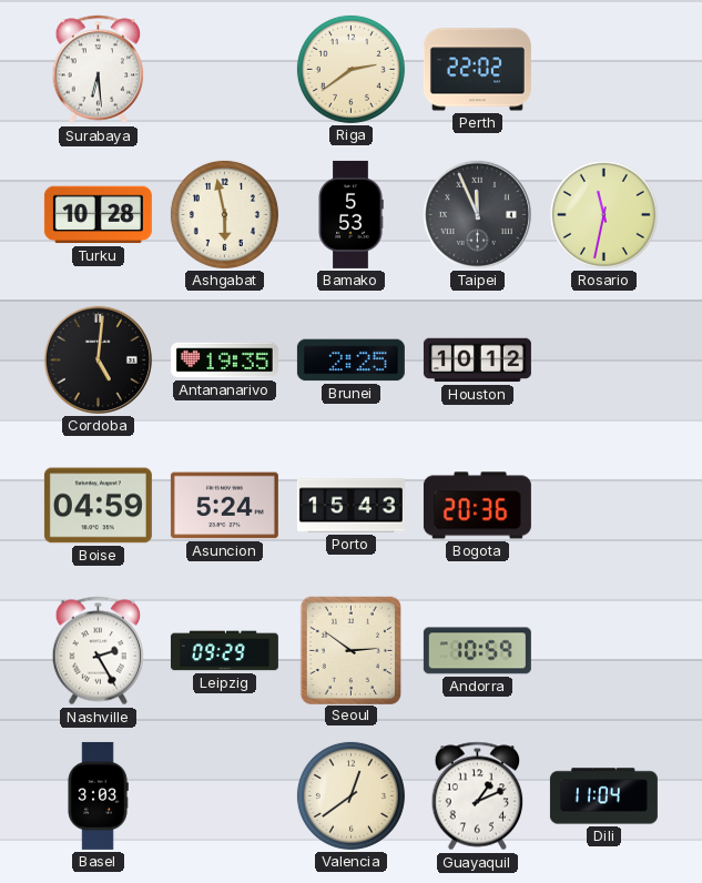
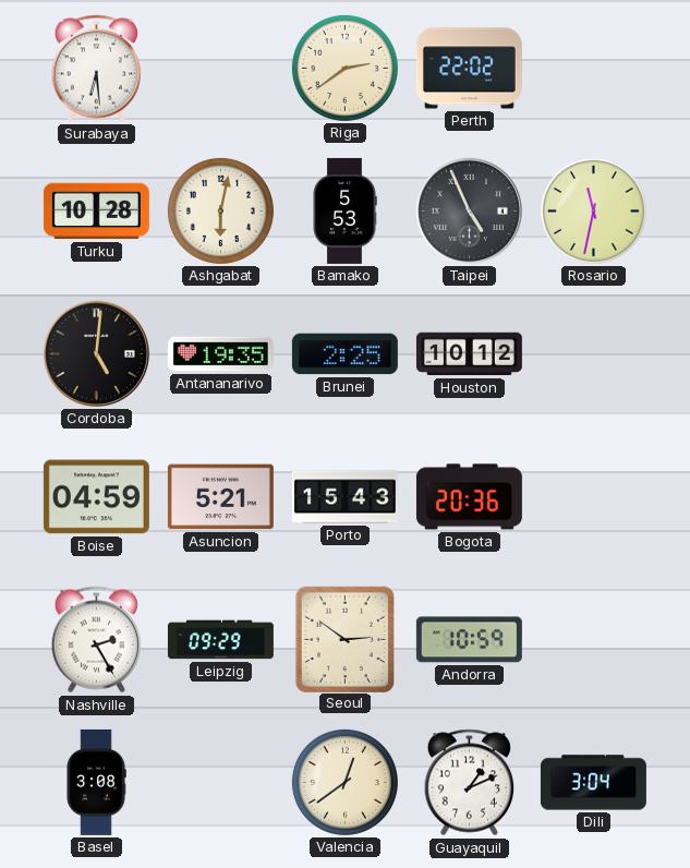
Ashgabat: 5:58 -> 6:02 (220, 210)
Taipei: 11:56 -> 4:56 (469, 210)
Asuncion: 5:24 -> 5:21 (220, 497)
Basel: 3:03 -> 3:08 (96, 782)
Dili: 11:04 -> 3:04 (593, 783)
